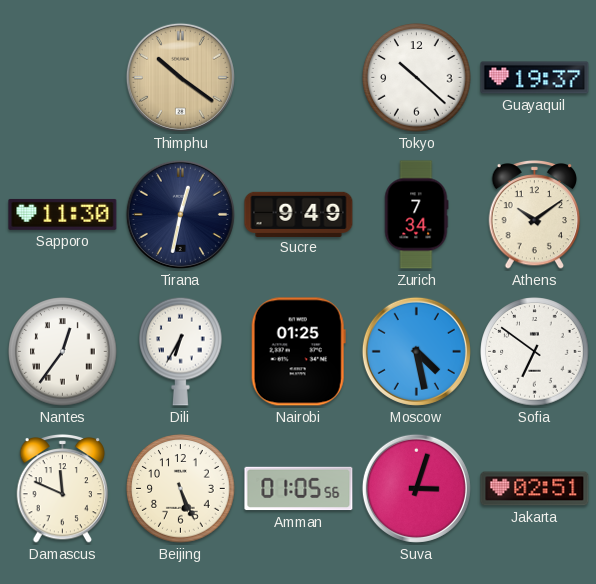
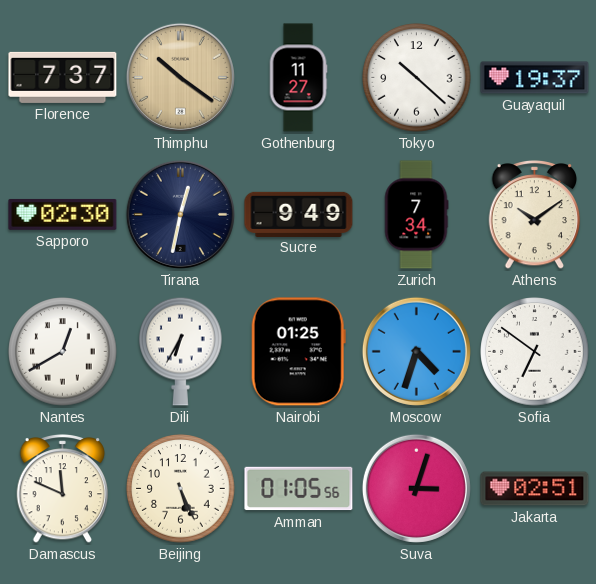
Florence: none -> 7:37 (63, 77)
Gothenburg: none -> 11:27 (298, 78)
Sapporo: 11:30 -> 02:30 (63, 214)
Nantes: 12:36 -> 12:40 (63, 352)
Moscow: 4:28 -> 4:33 (416, 351)
